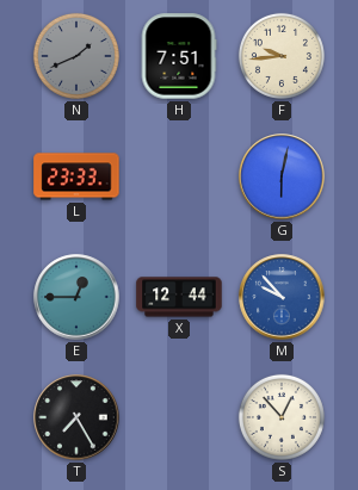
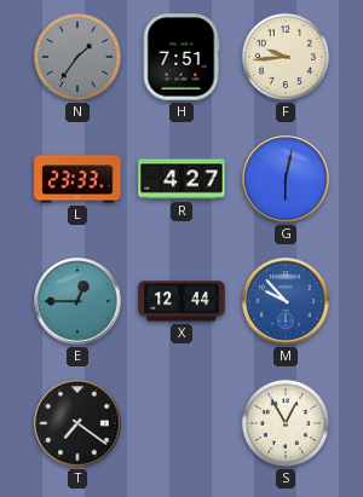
N: 1:41 -> 1:36 (77, 57)
R: none -> 4:27 (181, 179)
T: 7:25 -> 7:21 (77, 423)
S: 12:53 -> 12:55 (286, 423)
